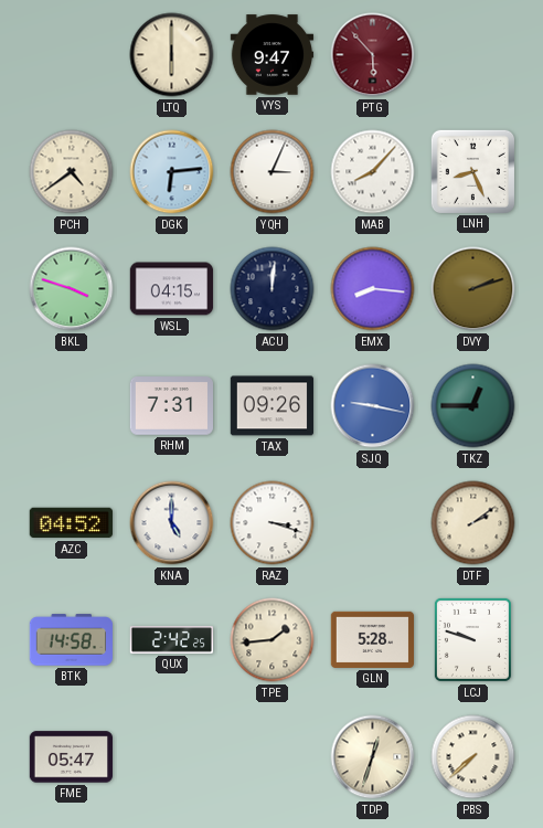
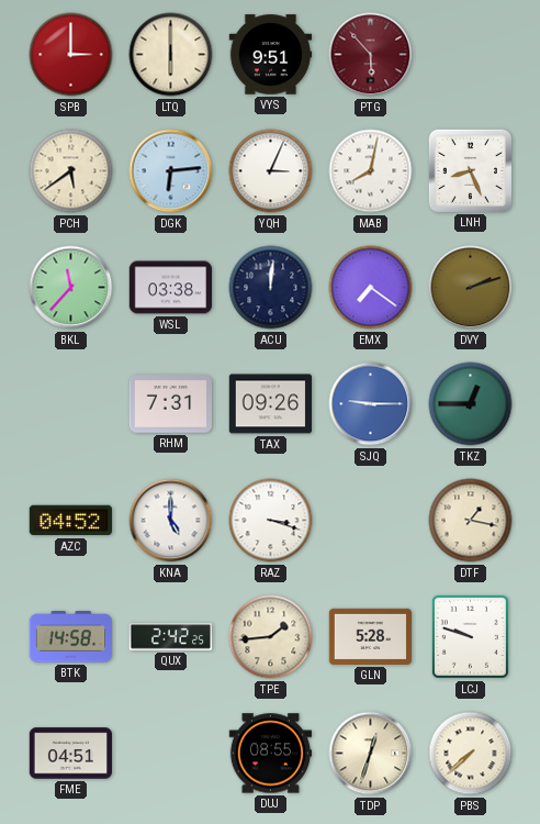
SPB: none -> 3:00 (71, 55)
VYS: 9:47 -> 9:51 (271, 55)
PCH: 4:39 -> 5:39 (71, 171)
MAB: 8:07 -> 8:02 (371, 171)
BKL: 3:48 -> 11:37 (71, 288)
WSL: 04:15 -> 03:38 (171, 288)
EMX: 8:16 -> 7:21 (371, 288)
SJQ: 9:17 -> 9:15 (371, 404)
DTF: 2:09 -> 1:17 (471, 521)
FME: 05:47 -> 04:51 (71, 754)
DUJ: none -> 08:55 (271, 754)
